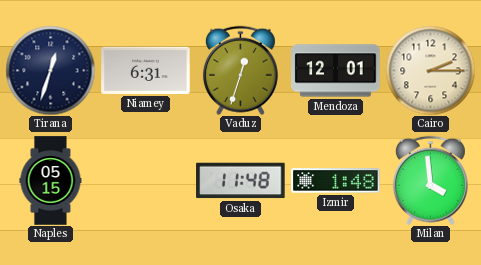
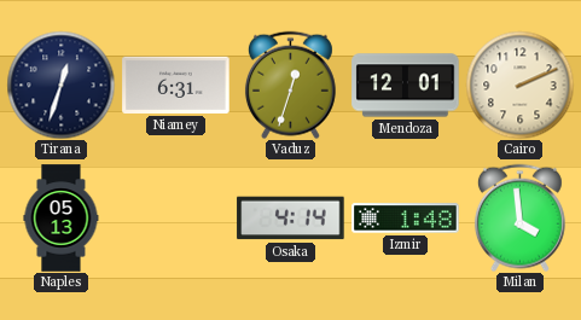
Cairo: 2:15 -> 2:11 (519, 85)
Naples: 05:15 -> 05:13 (62, 219)
Osaka: 11:48 -> 4:14 (291, 219)
